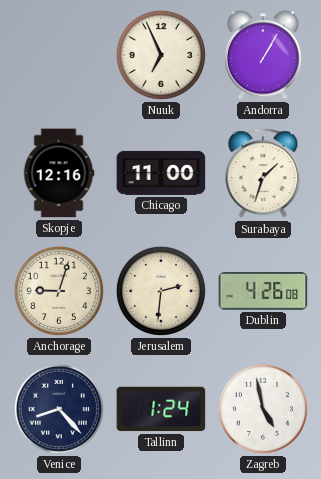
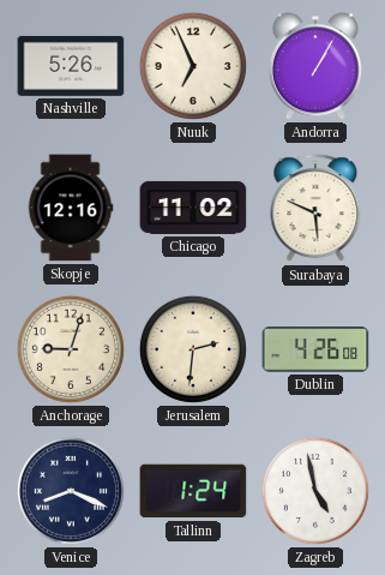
Nashville: none -> 5:26 (71, 66)
Chicago: 11:00 -> 11:02 (193, 208)
Surabaya: 1:33 -> 5:49 (315, 209)
Venice: 8:23 -> 8:19 (71, 491)
